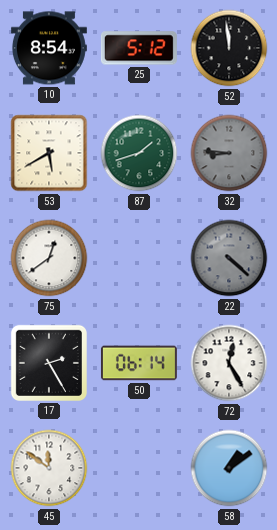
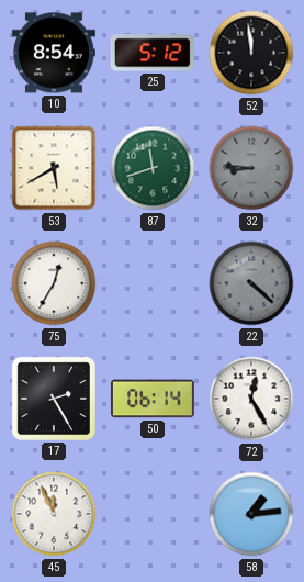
87: 1:42 -> 11:42 (153, 168)
75: 12:39 -> 12:35 (54, 283)
45: 11:51 -> 11:56 (54, 514)
58: 1:09 -> 1:14 (251, 514)
